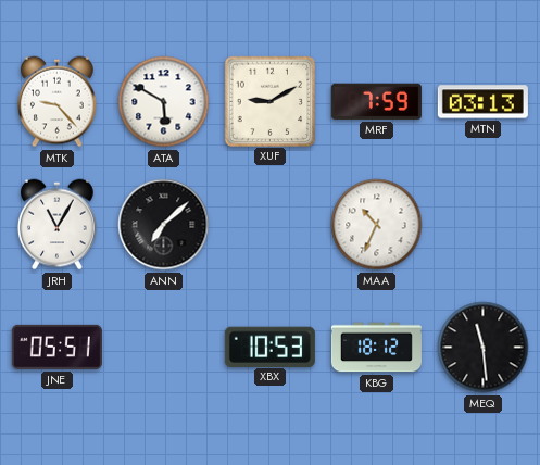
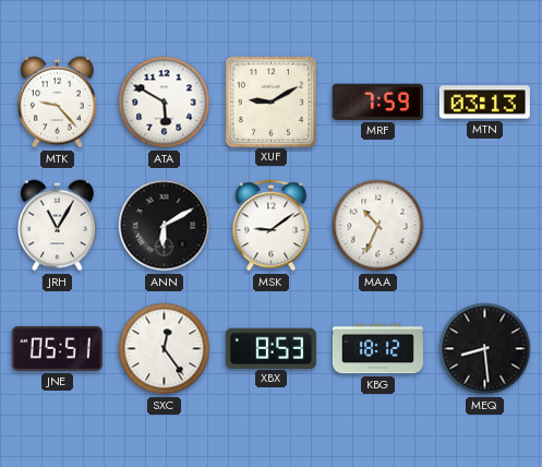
ANN: 7:08 -> 6:10 (165, 226)
MSK: none -> 9:09 (272, 226)
SXC: none -> 12:24 (165, 349)
XBX: 10:53 -> 8:53 (270, 348)
MEQ: 11:29 -> 8:29 (485, 349)
